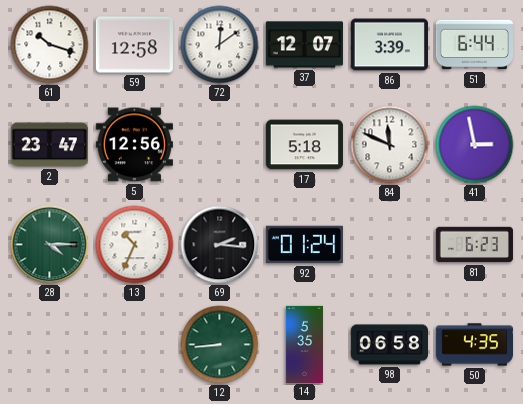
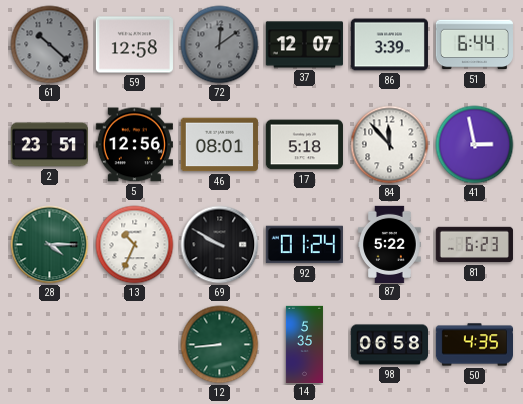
61: 10:18 -> 10:22 (50, 45)
61 dial: white -> grey (50, 45)
72 dial: white -> grey (220, 45)
2: 23:47 -> 23:51 (49, 145)
46: none -> 08:01 (219, 145)
84: 11:49 -> 11:53 (390, 145)
69: 2:16 -> 9:50 (220, 245)
87: none -> 5:22 (390, 244)
